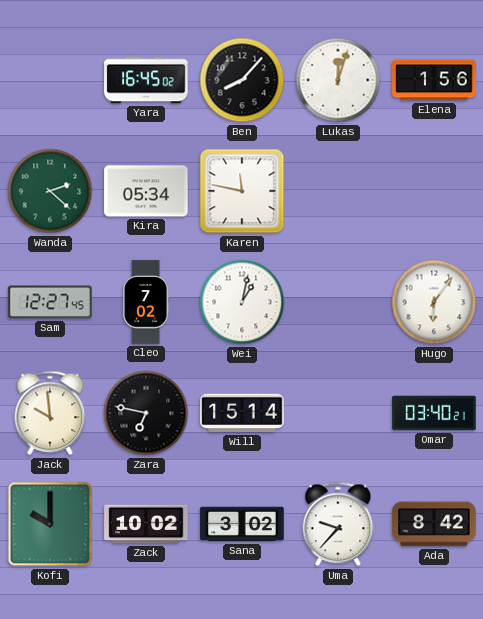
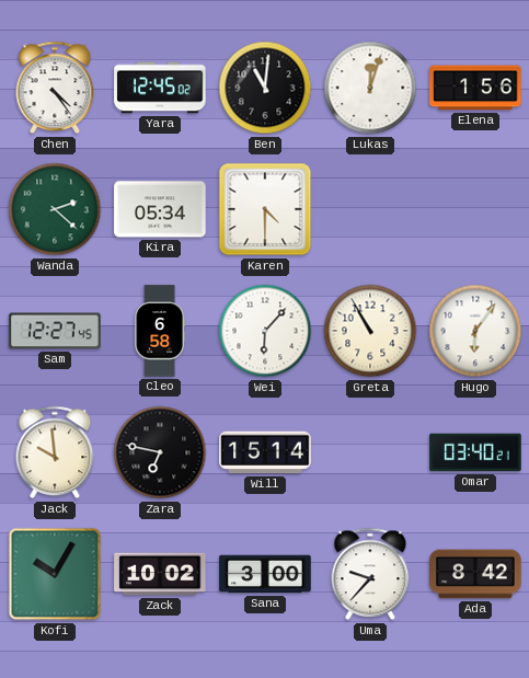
Chen: none -> 4:24 (55, 88)
Yara: 16:45 -> 12:45 (160, 88)
Ben: 8:07 -> 11:01 (265, 88)
Karen: 11:47 -> 4:30 (265, 209)
Cleo: 7:02 -> 6:58 (160, 331)
Wei: 1:02 -> 6:07 (265, 331)
Greta: none -> 10:55 (370, 331)
Kofi: 10:00 -> 10:05 (55, 574)
Sana: 3:02 -> 3:00 (265, 574)
